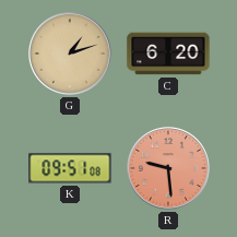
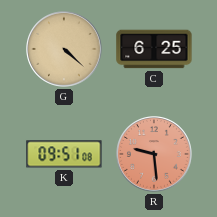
G: 1:12 -> 4:22 (65, 50)
C: 6:20 -> 6:25 (154, 49)
